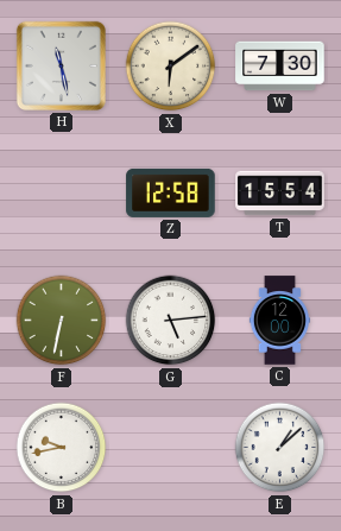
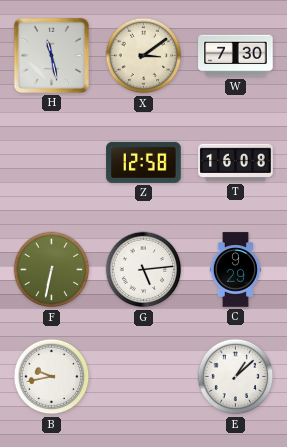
X: 6:09 -> 3:09 (144, 56)
T: 15:54 -> 16:08 (236, 163)
C: 12:00 -> 9:29 (235, 270)
